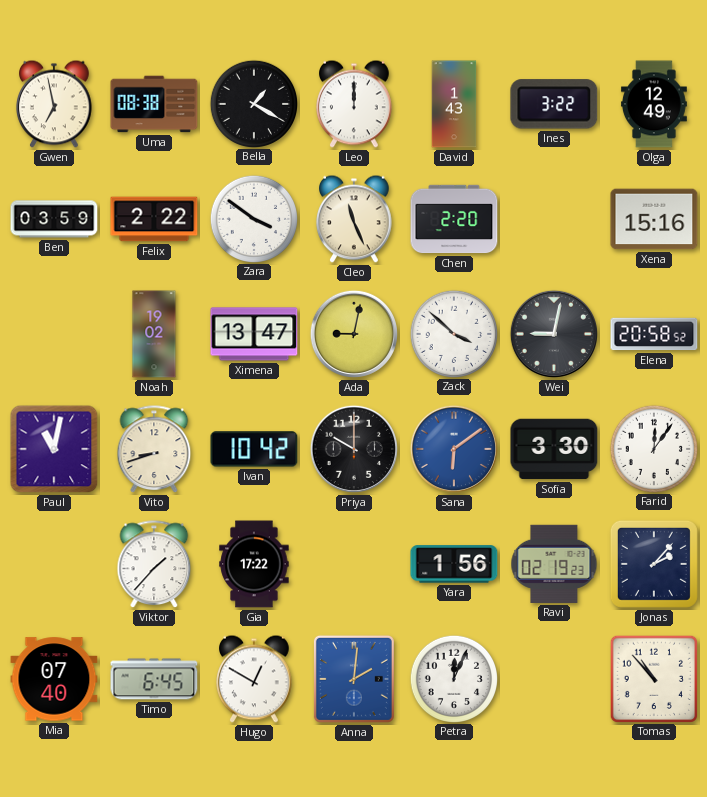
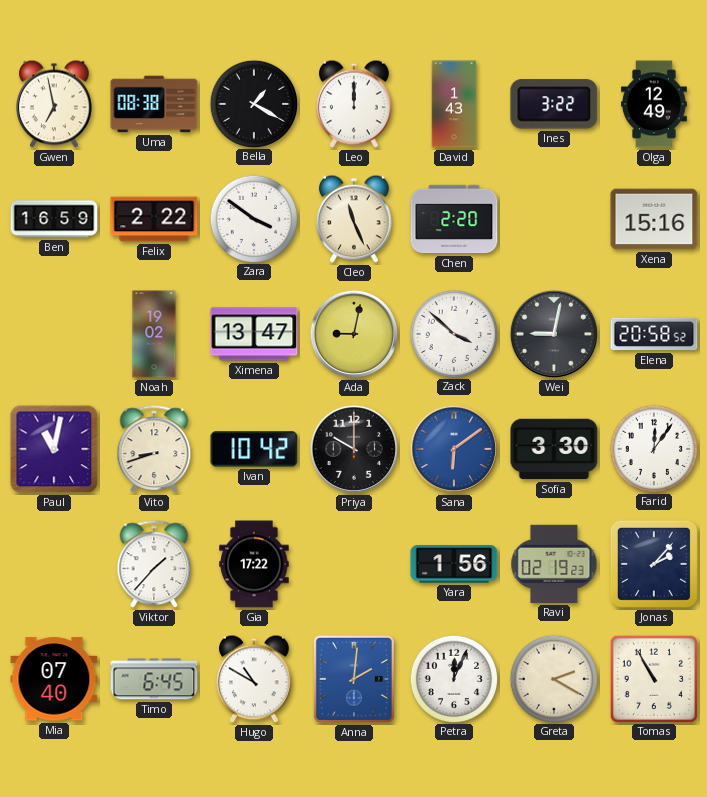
Ben: 03:59 -> 16:59 (54, 219)
Hugo: 12:50 -> 10:50 (255, 679)
Greta: none -> 2:20 (553, 678)
Tomas: 10:53 -> 10:55 (653, 678)
